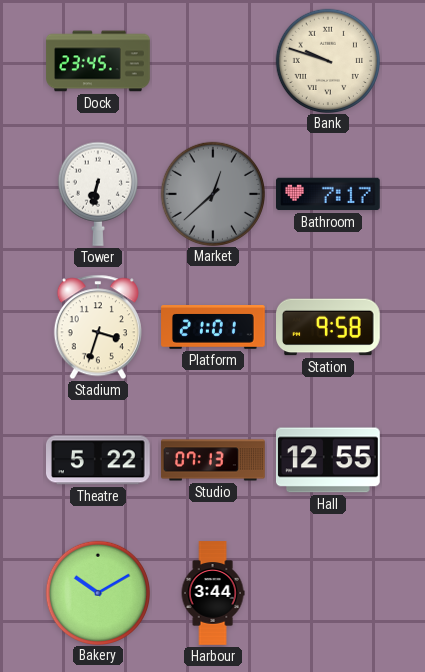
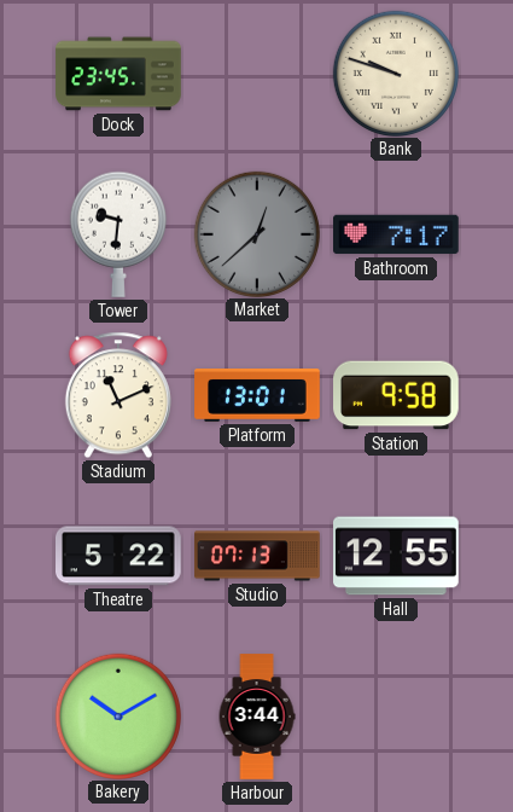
Tower: 6:32 -> 9:31 (118, 234)
Stadium: 3:33 -> 11:11 (118, 395)
Platform: 21:01 -> 13:01 (257, 396)
